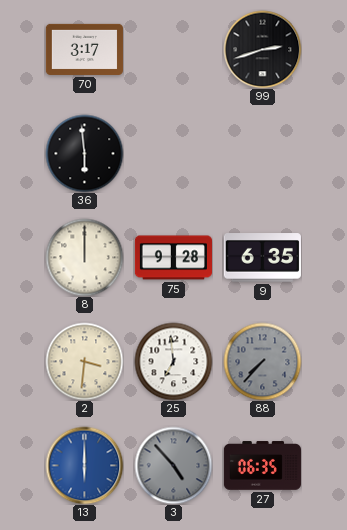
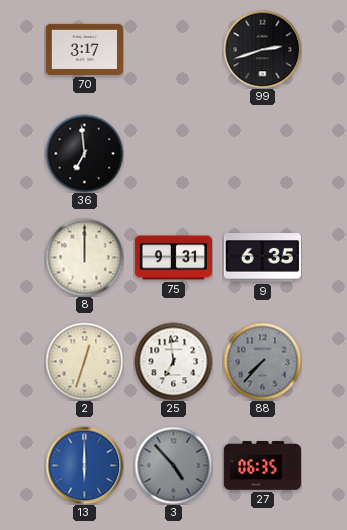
36: 5:59 -> 6:59 (84, 153)
75: 9:28 -> 9:31 (173, 258)
2: 3:31 -> 12:33 (84, 361)
